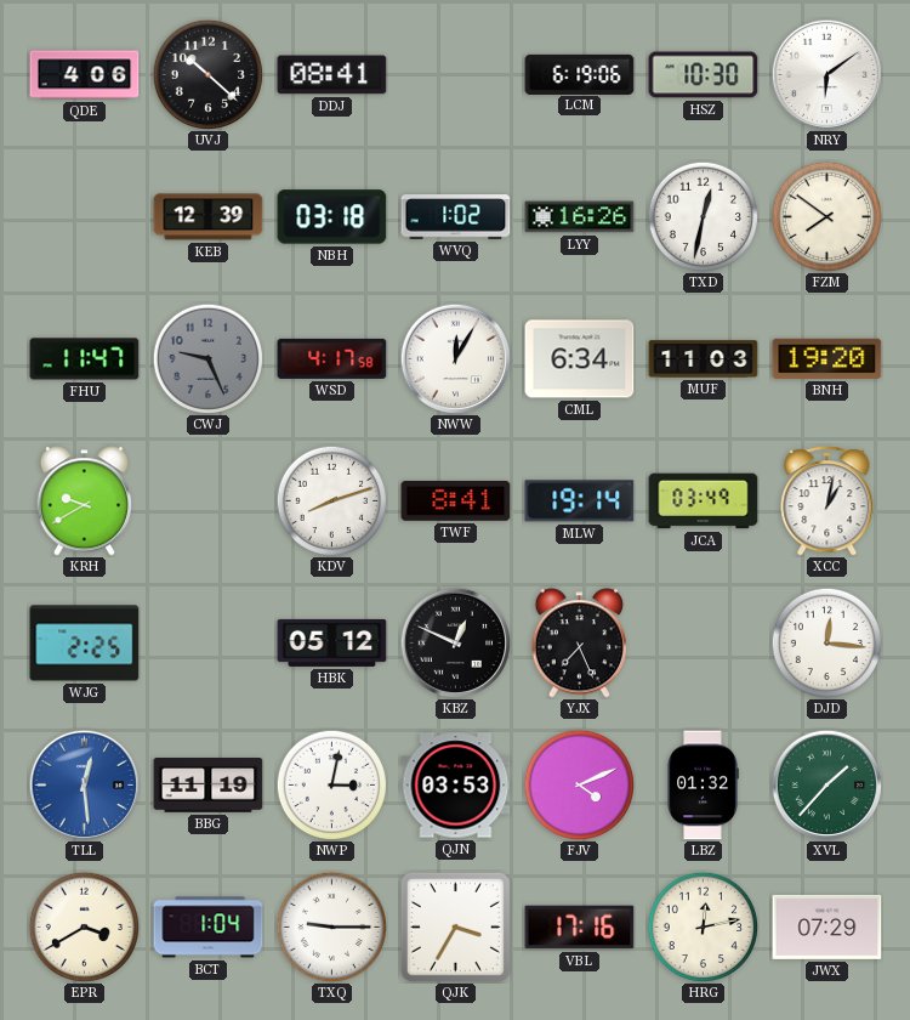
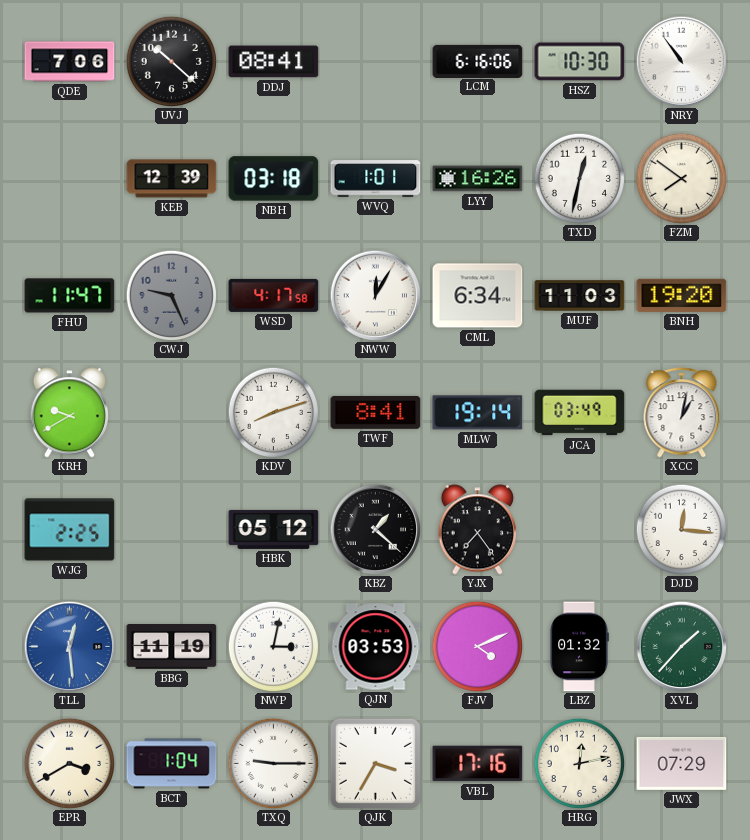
QDE: 4:06 -> 7:06 (70, 62)
LCM: 6:19 -> 6:16 (478, 61)
NRY: 6:09 -> 10:54 (681, 61)
WVQ: 1:02 -> 1:01 (376, 179)
KBZ: 12:49 -> 1:22 (375, 529)
YJX: 7:26 -> 7:24 (478, 530)
